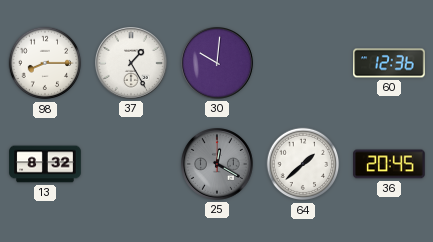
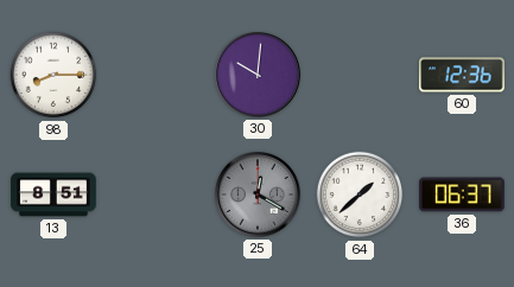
37: 1:25 -> none (132, 64)
13: 8:32 -> 8:51 (53, 194)
36: 20:45 -> 06:37 (463, 194)
